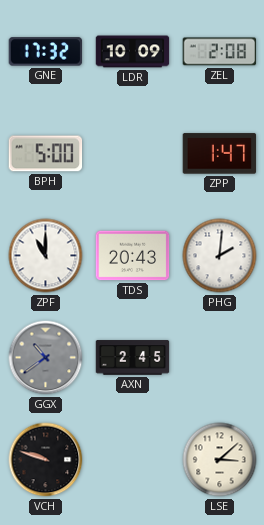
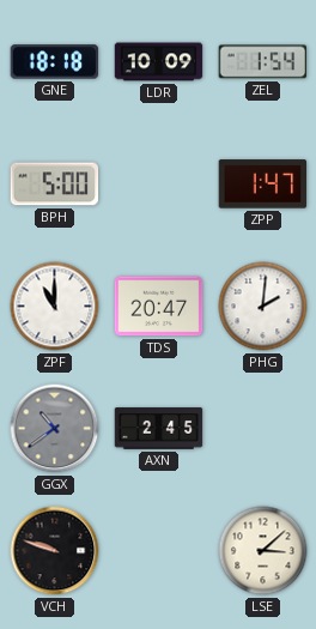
GNE: 17:32 -> 18:18 (55, 62)
ZEL: 2:08 -> 1:54 (263, 62)
TDS: 20:43 -> 20:47 (159, 307)
